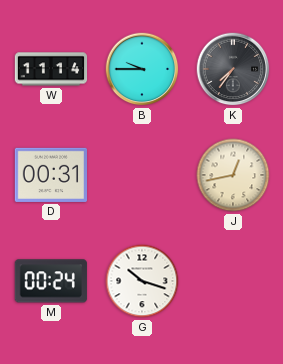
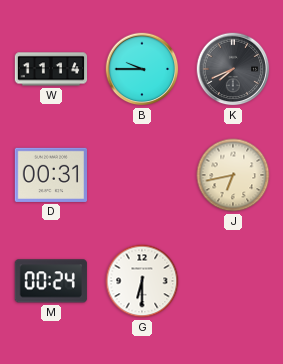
K: 7:36 -> 7:41 (233, 69)
J: 12:43 -> 6:43 (233, 175)
G: 10:18 -> 6:30 (142, 281)
